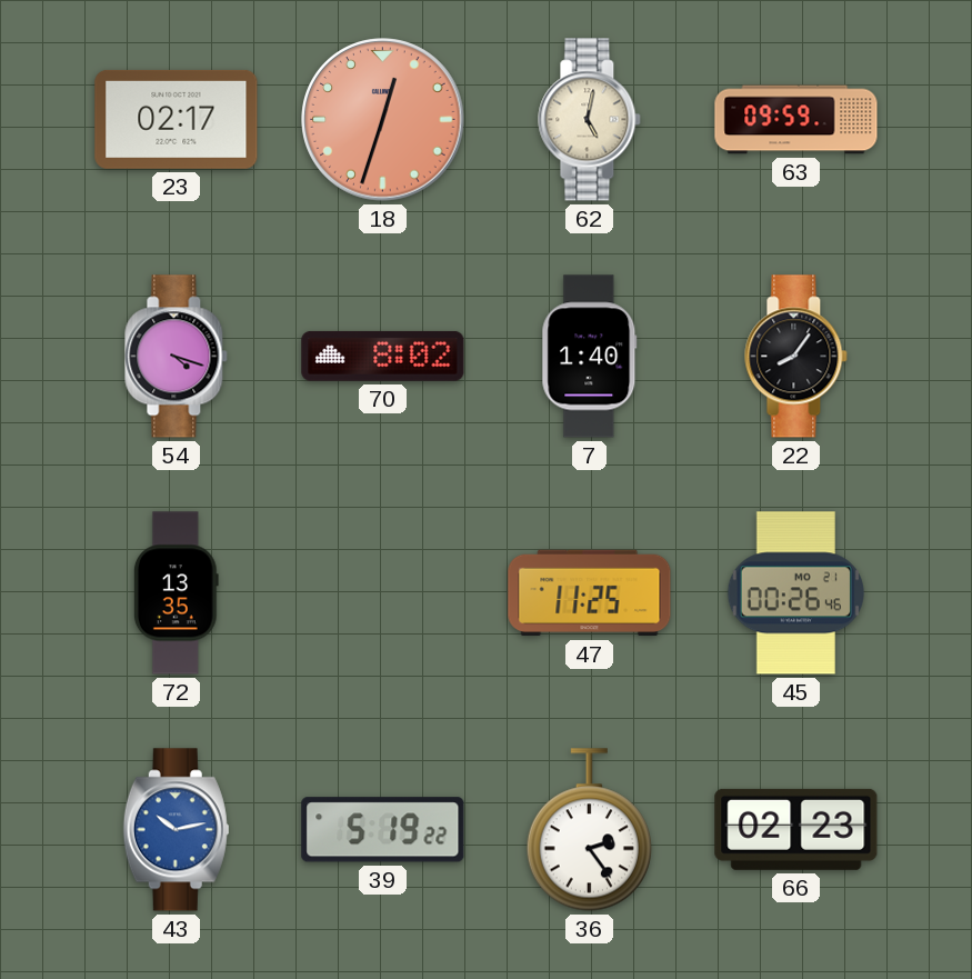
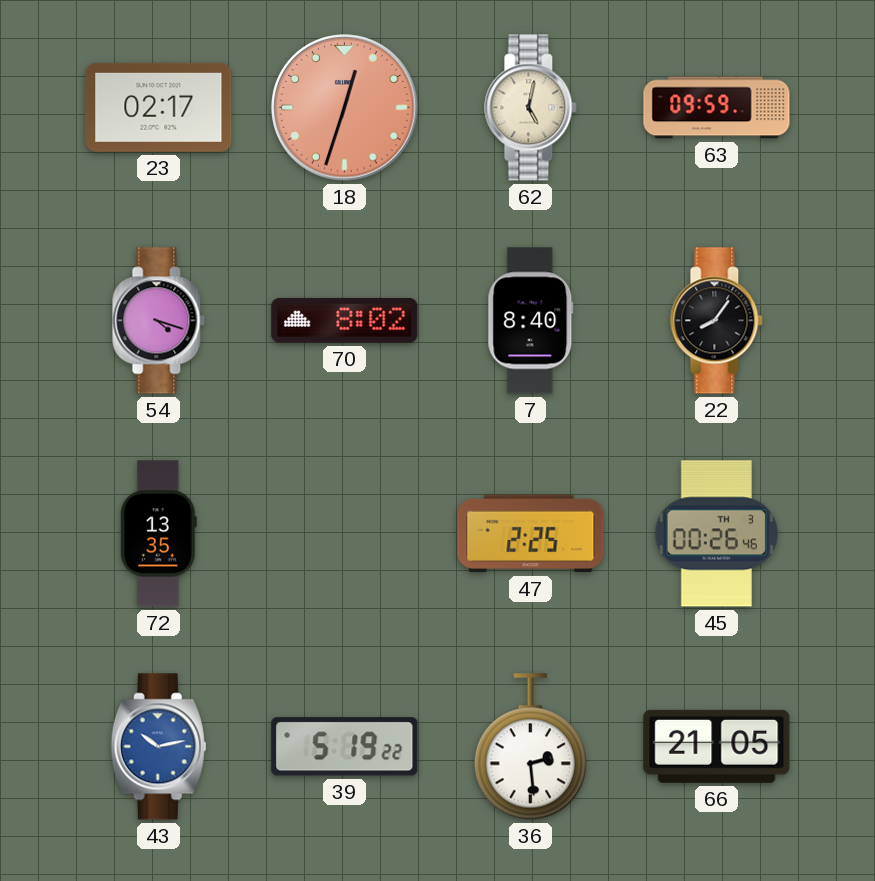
7: 1:40 -> 8:40 (531, 321)
47: 11:25 -> 2:25 (531, 534)
45 date: MO 21 -> TH 3 (716, 534)
36: 2:24 -> 2:29 (530, 747)
66: 02:23 -> 21:05 (717, 746)
